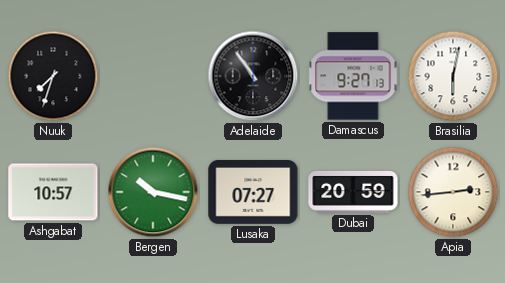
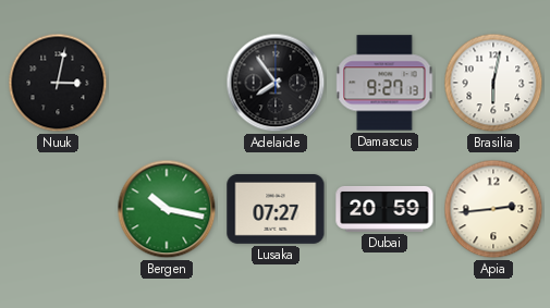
Nuuk: 7:33 -> 3:02 (58, 83)
Adelaide: 10:54 -> 7:54 (276, 83)
Ashgabat: 10:57 -> none (53, 192)
